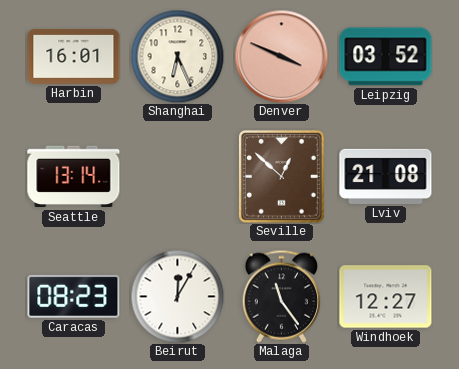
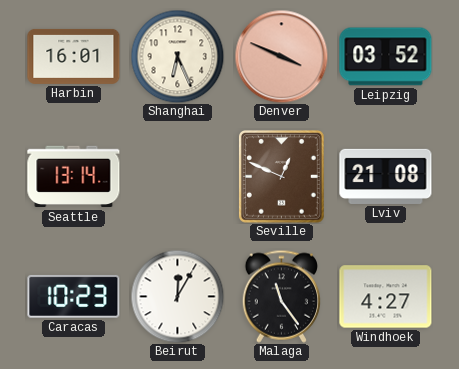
Seville: 12:52 -> 12:49 (281, 177)
Caracas: 08:23 -> 10:23 (74, 296)
Windhoek: 12:27 -> 4:27 (386, 297)
